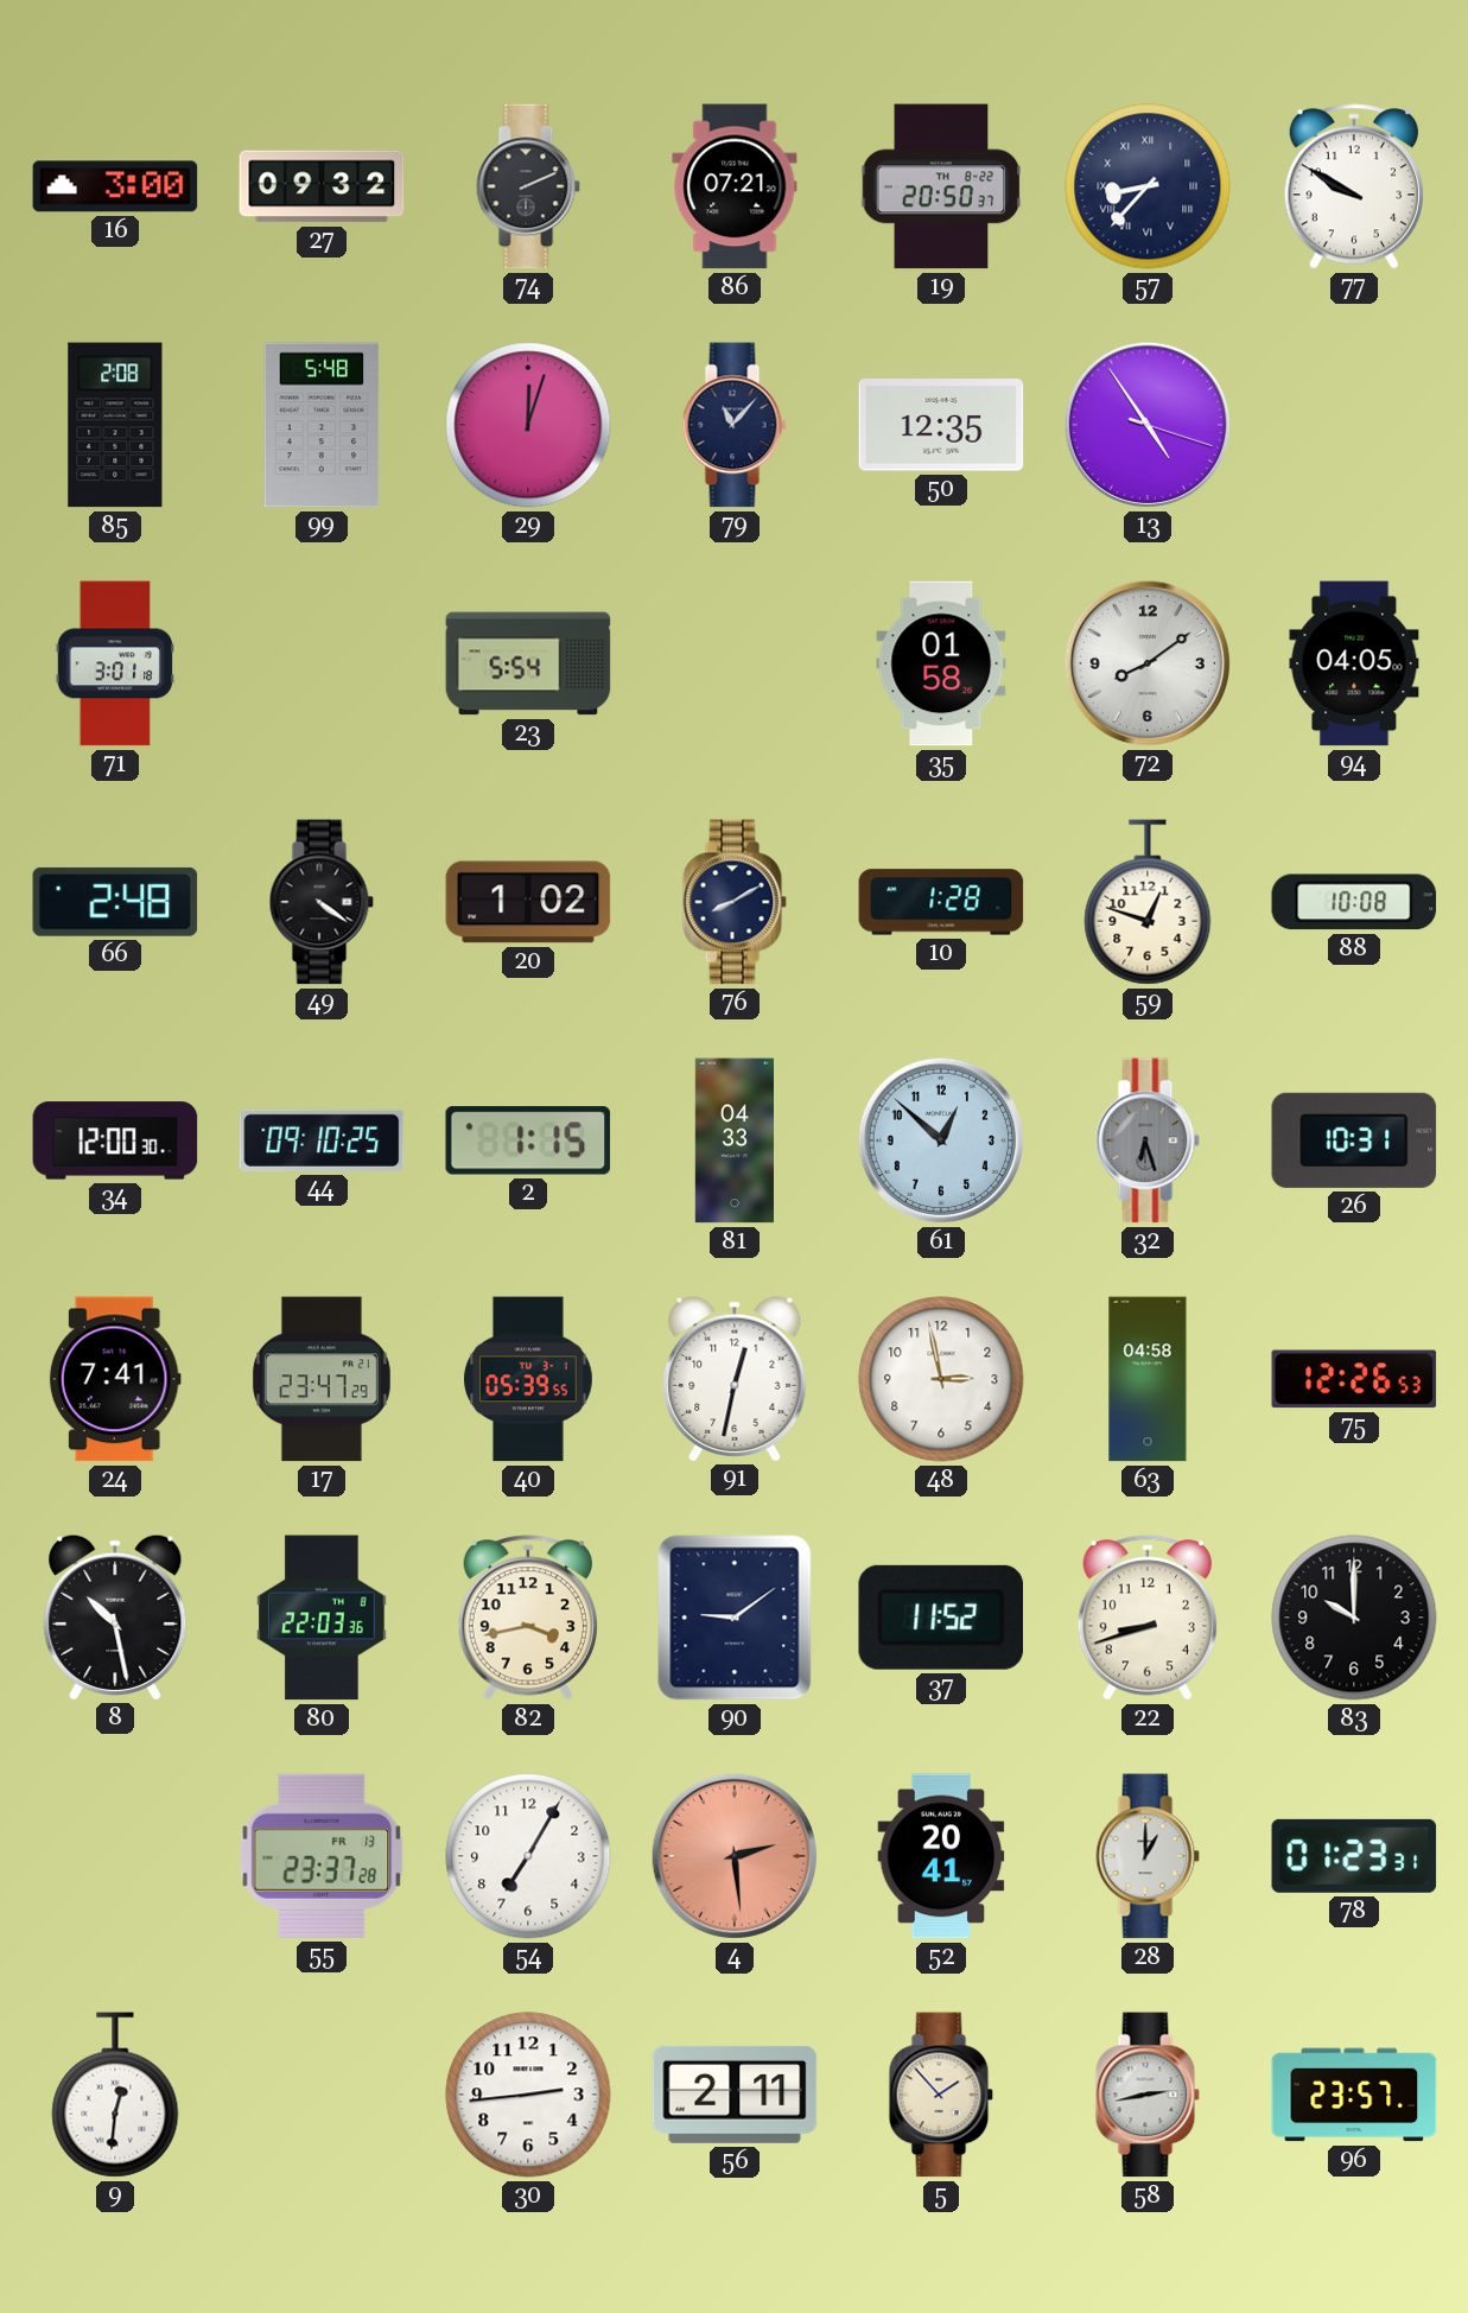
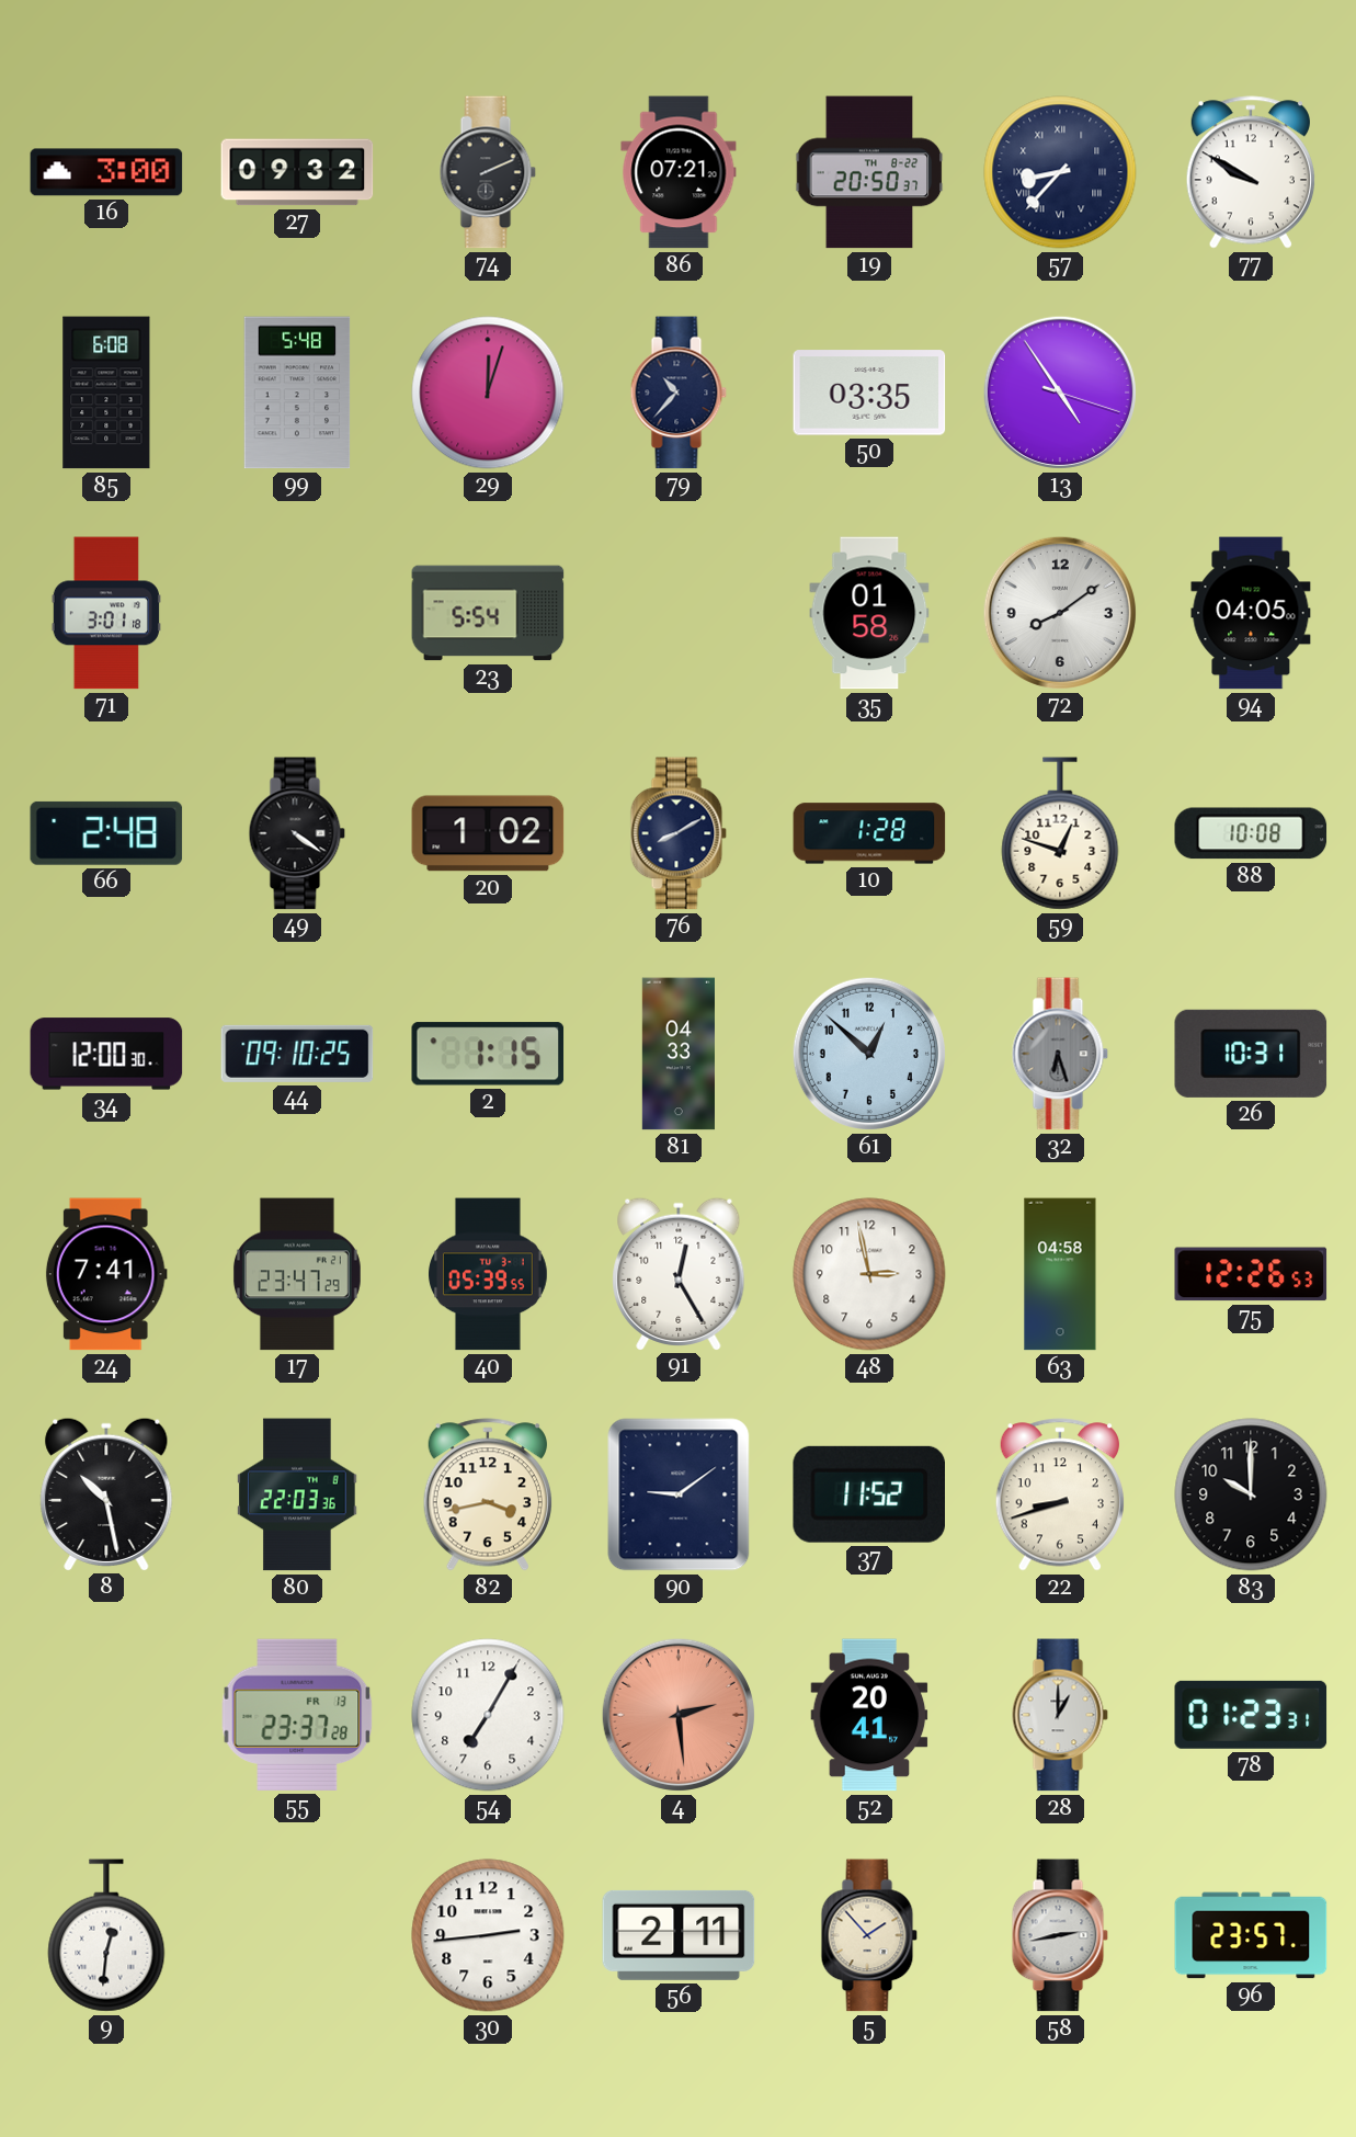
85: 2:08 -> 6:08 (106, 393)
79: 11:07 -> 10:37 (679, 393)
50: 12:35 -> 03:35 (869, 393)
91: 12:32 -> 12:25 (679, 1273)
